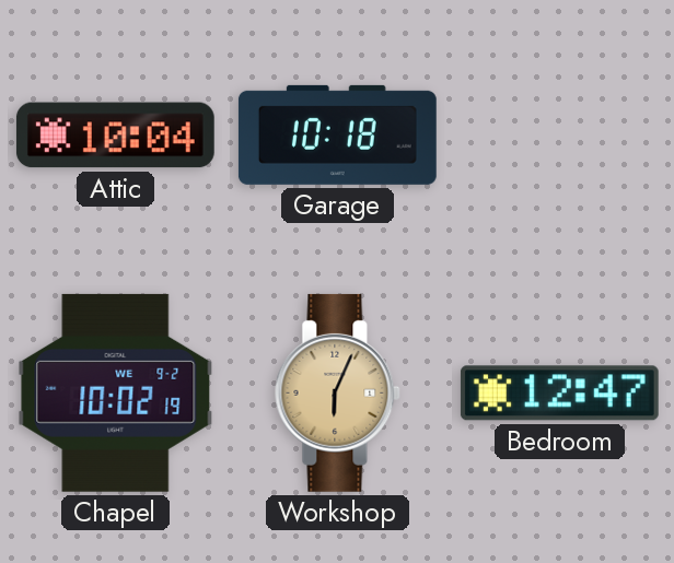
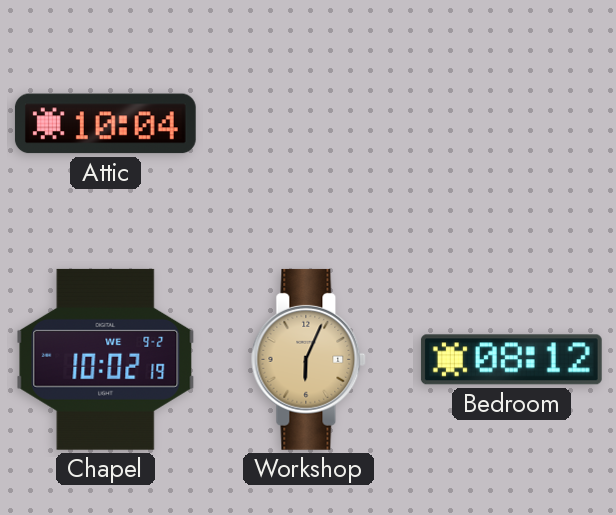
Garage: 10:18 -> none (337, 134)
Bedroom: 12:47 -> 08:12 (511, 360)
